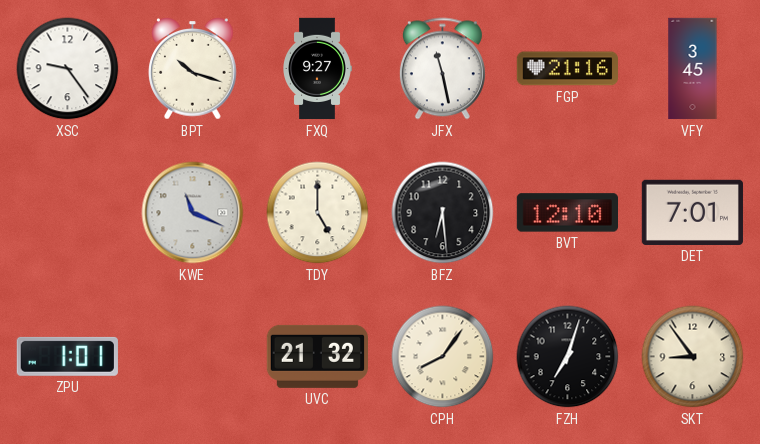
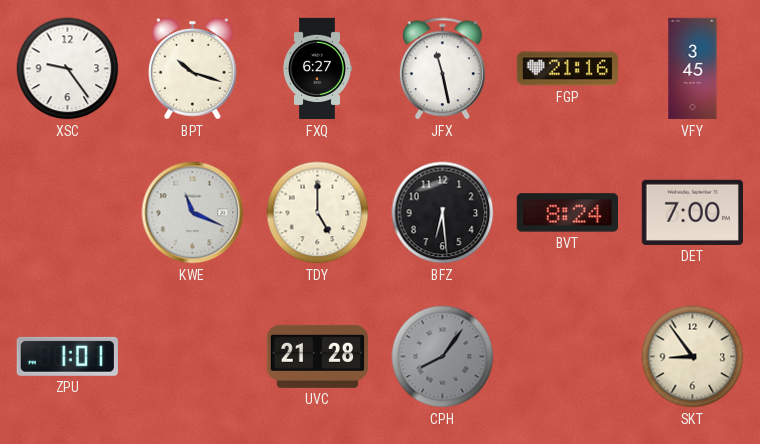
FXQ: 9:27 -> 6:27 (318, 69)
BVT: 12:10 -> 8:24 (567, 213)
DET: 7:01 -> 7:00 (692, 212)
UVC: 21:32 -> 21:28 (317, 356)
CPH dial: cream -> grey (443, 357)
FZH: 7:03 -> none (568, 357)
